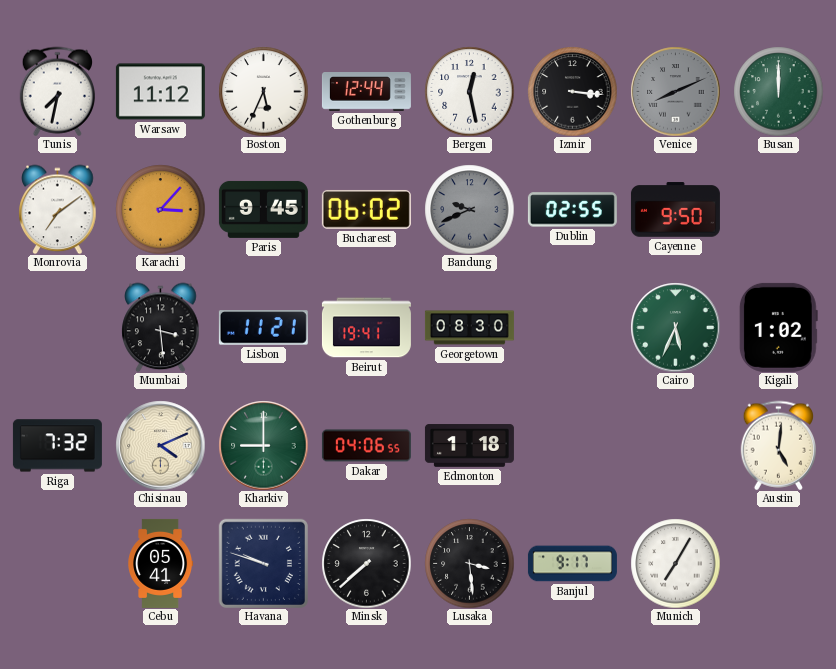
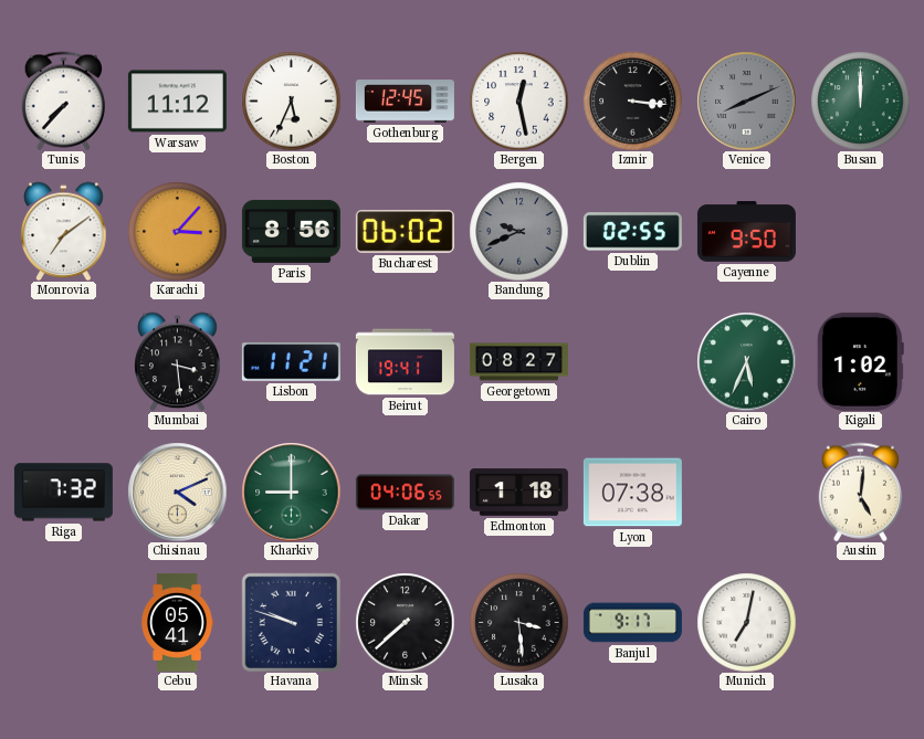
Tunis: 7:32 -> 7:37 (63, 101)
Gothenburg: 12:44 -> 12:45 (405, 102)
Paris: 9:45 -> 8:56 (291, 231)
Georgetown: 08:30 -> 08:27 (518, 362)
Lyon: none -> 07:38 (632, 493)
Munich: 7:05 -> 7:02 (746, 622)
